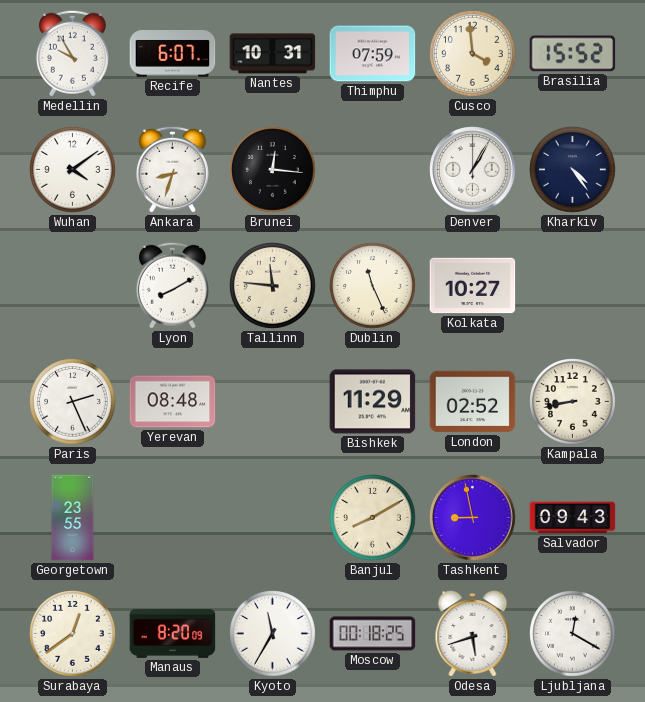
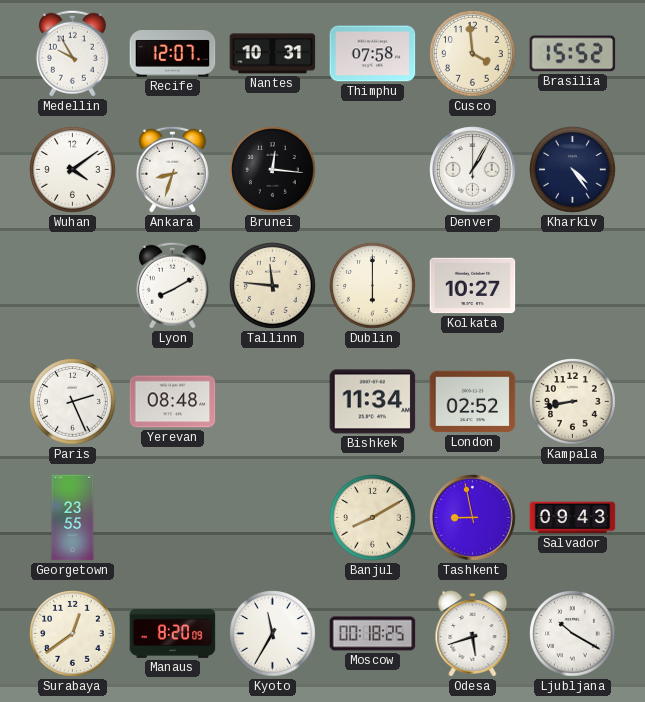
Recife: 6:07 -> 12:07 (173, 54)
Thimphu: 07:59 -> 07:58 (373, 54)
Dublin: 11:26 -> 6:00 (373, 286)
Bishkek: 11:29 -> 11:34 (373, 402)
Ljubljana: 12:20 -> 10:20 (573, 634)
